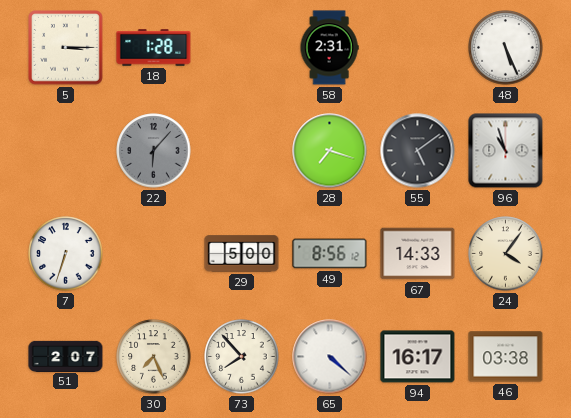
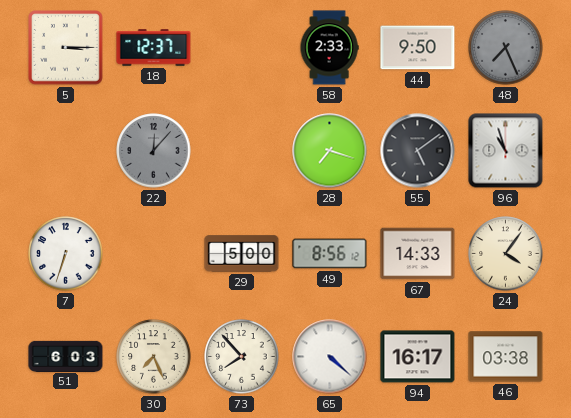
18: 1:28 -> 12:37 (154, 48)
58: 2:31 -> 2:33 (329, 48)
44: none -> 9:50 (418, 48)
48: 5:26 -> 7:26 (506, 48)
48 dial: white -> grey (506, 48)
22: 6:07 -> 12:07 (154, 151)
51: 2:07 -> 6:03 (66, 356)
